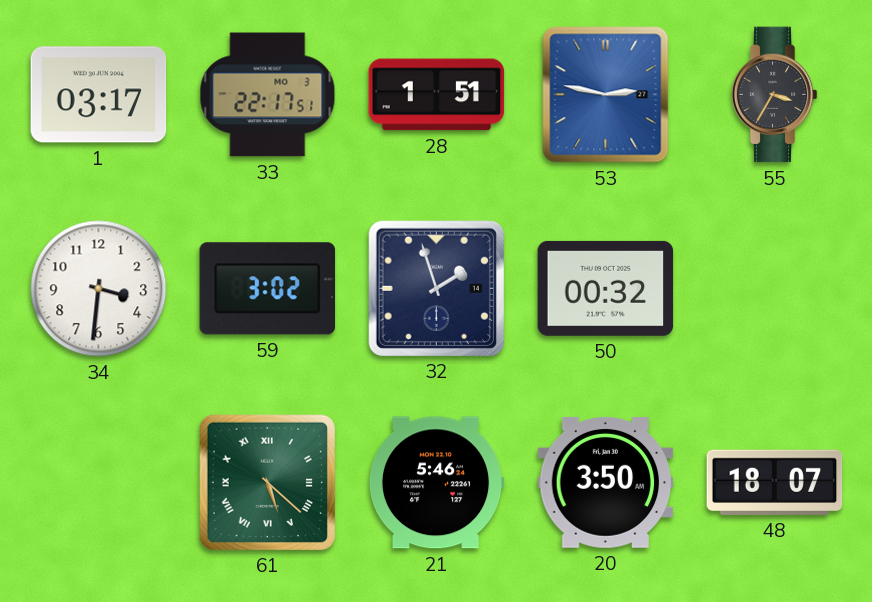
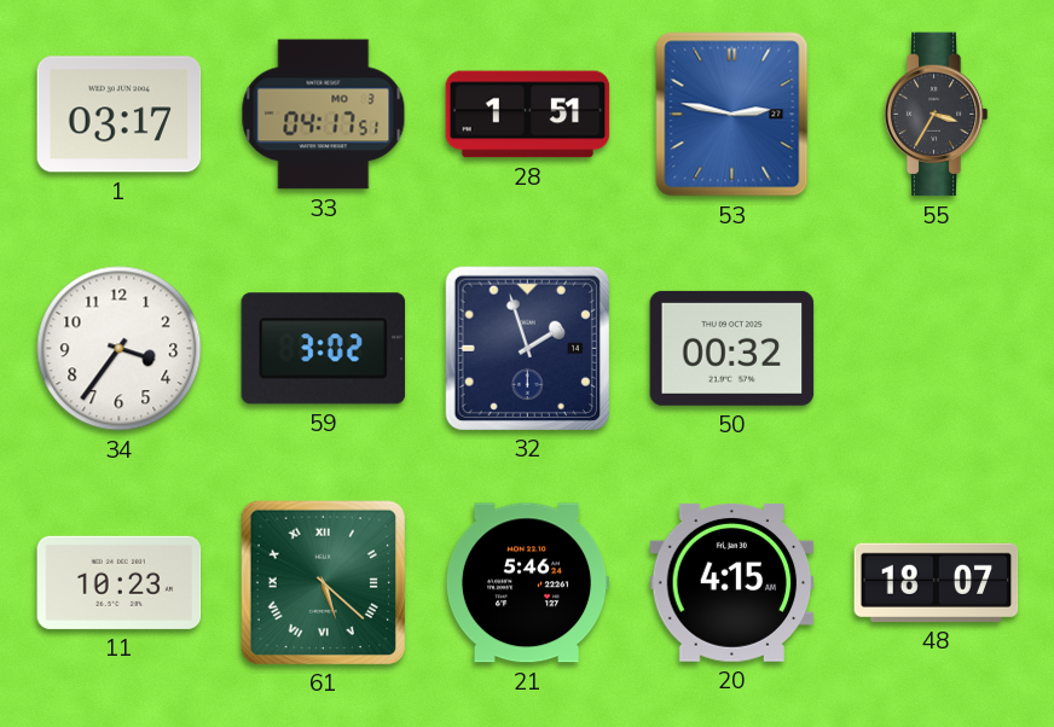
33: 22:17 -> 04:17 (324, 115)
34: 3:31 -> 3:36 (120, 349)
11: none -> 10:23 (120, 582)
20: 3:50 -> 4:15 (732, 582)
